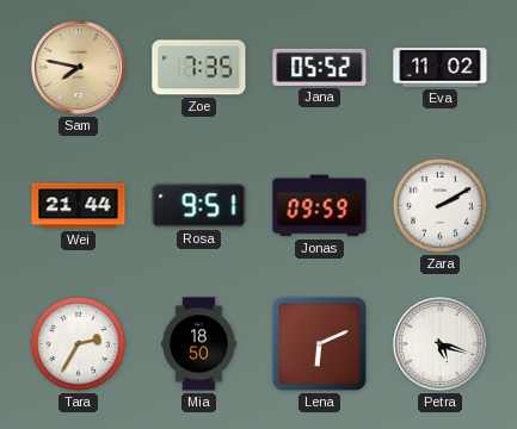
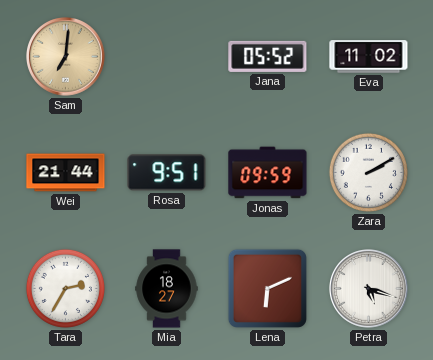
Sam: 7:47 -> 7:01 (66, 57)
Zoe: 7:35 -> none (199, 68)
Mia: 18:50 -> 18:27 (167, 289)
